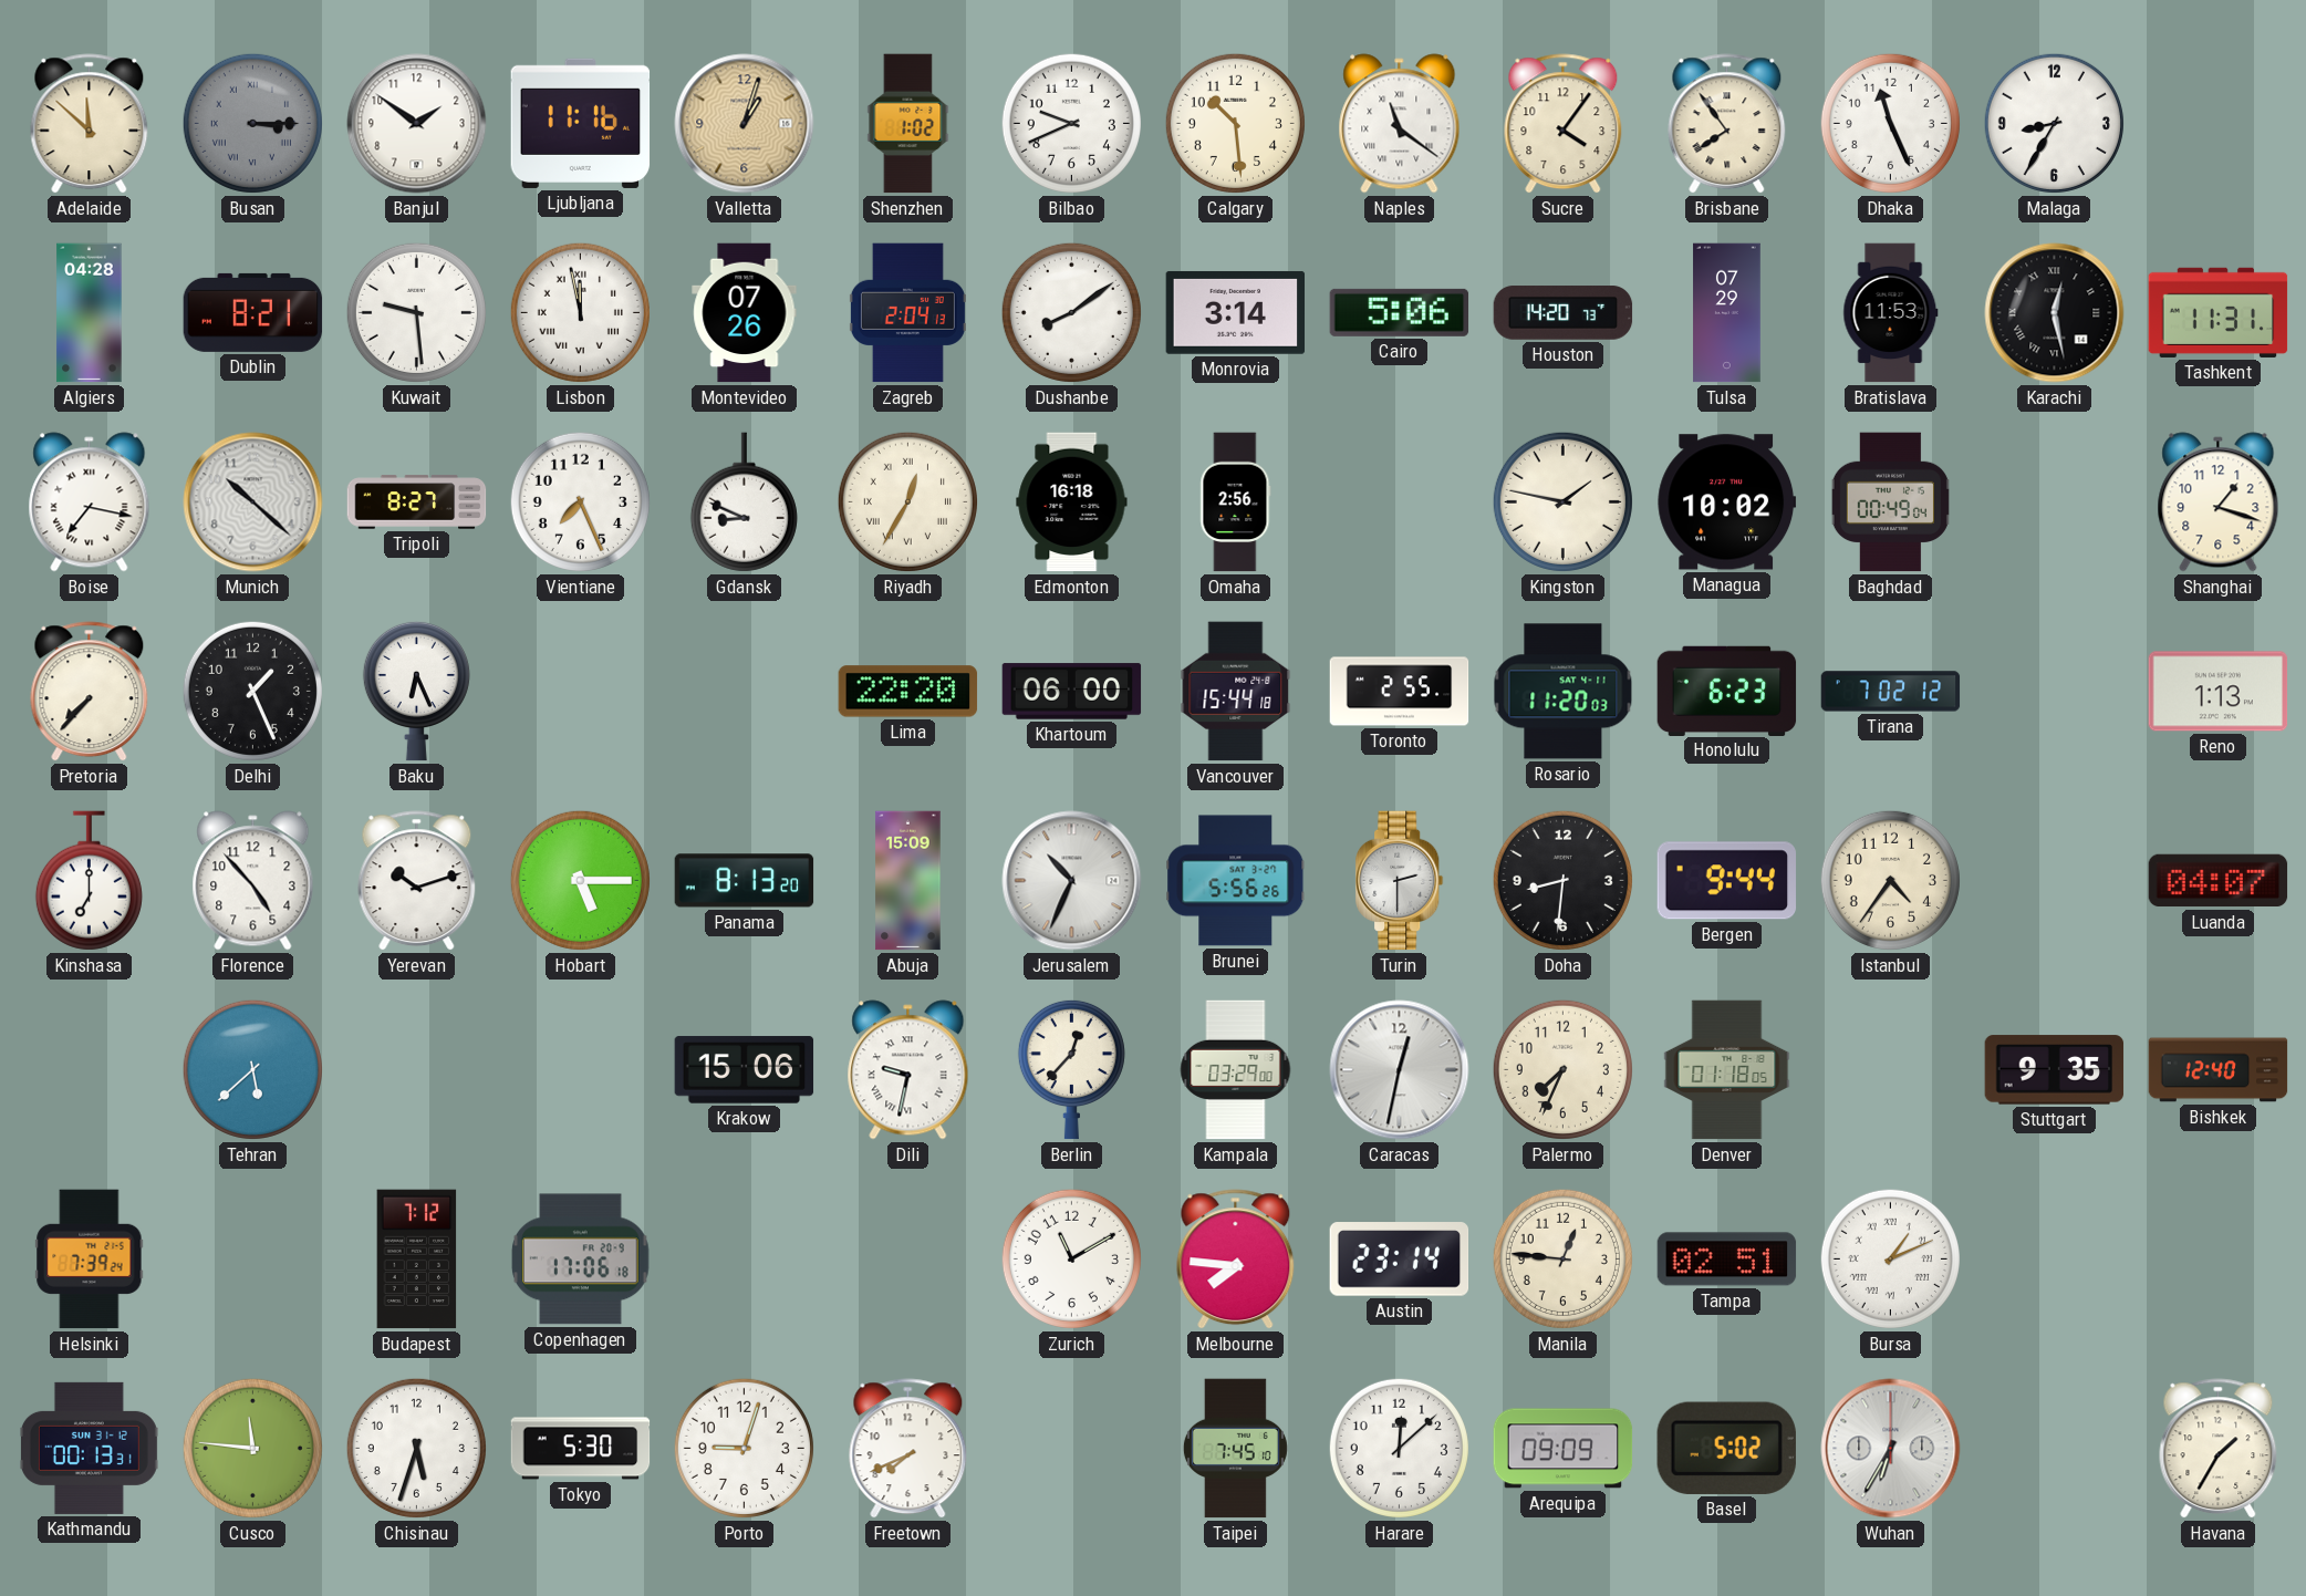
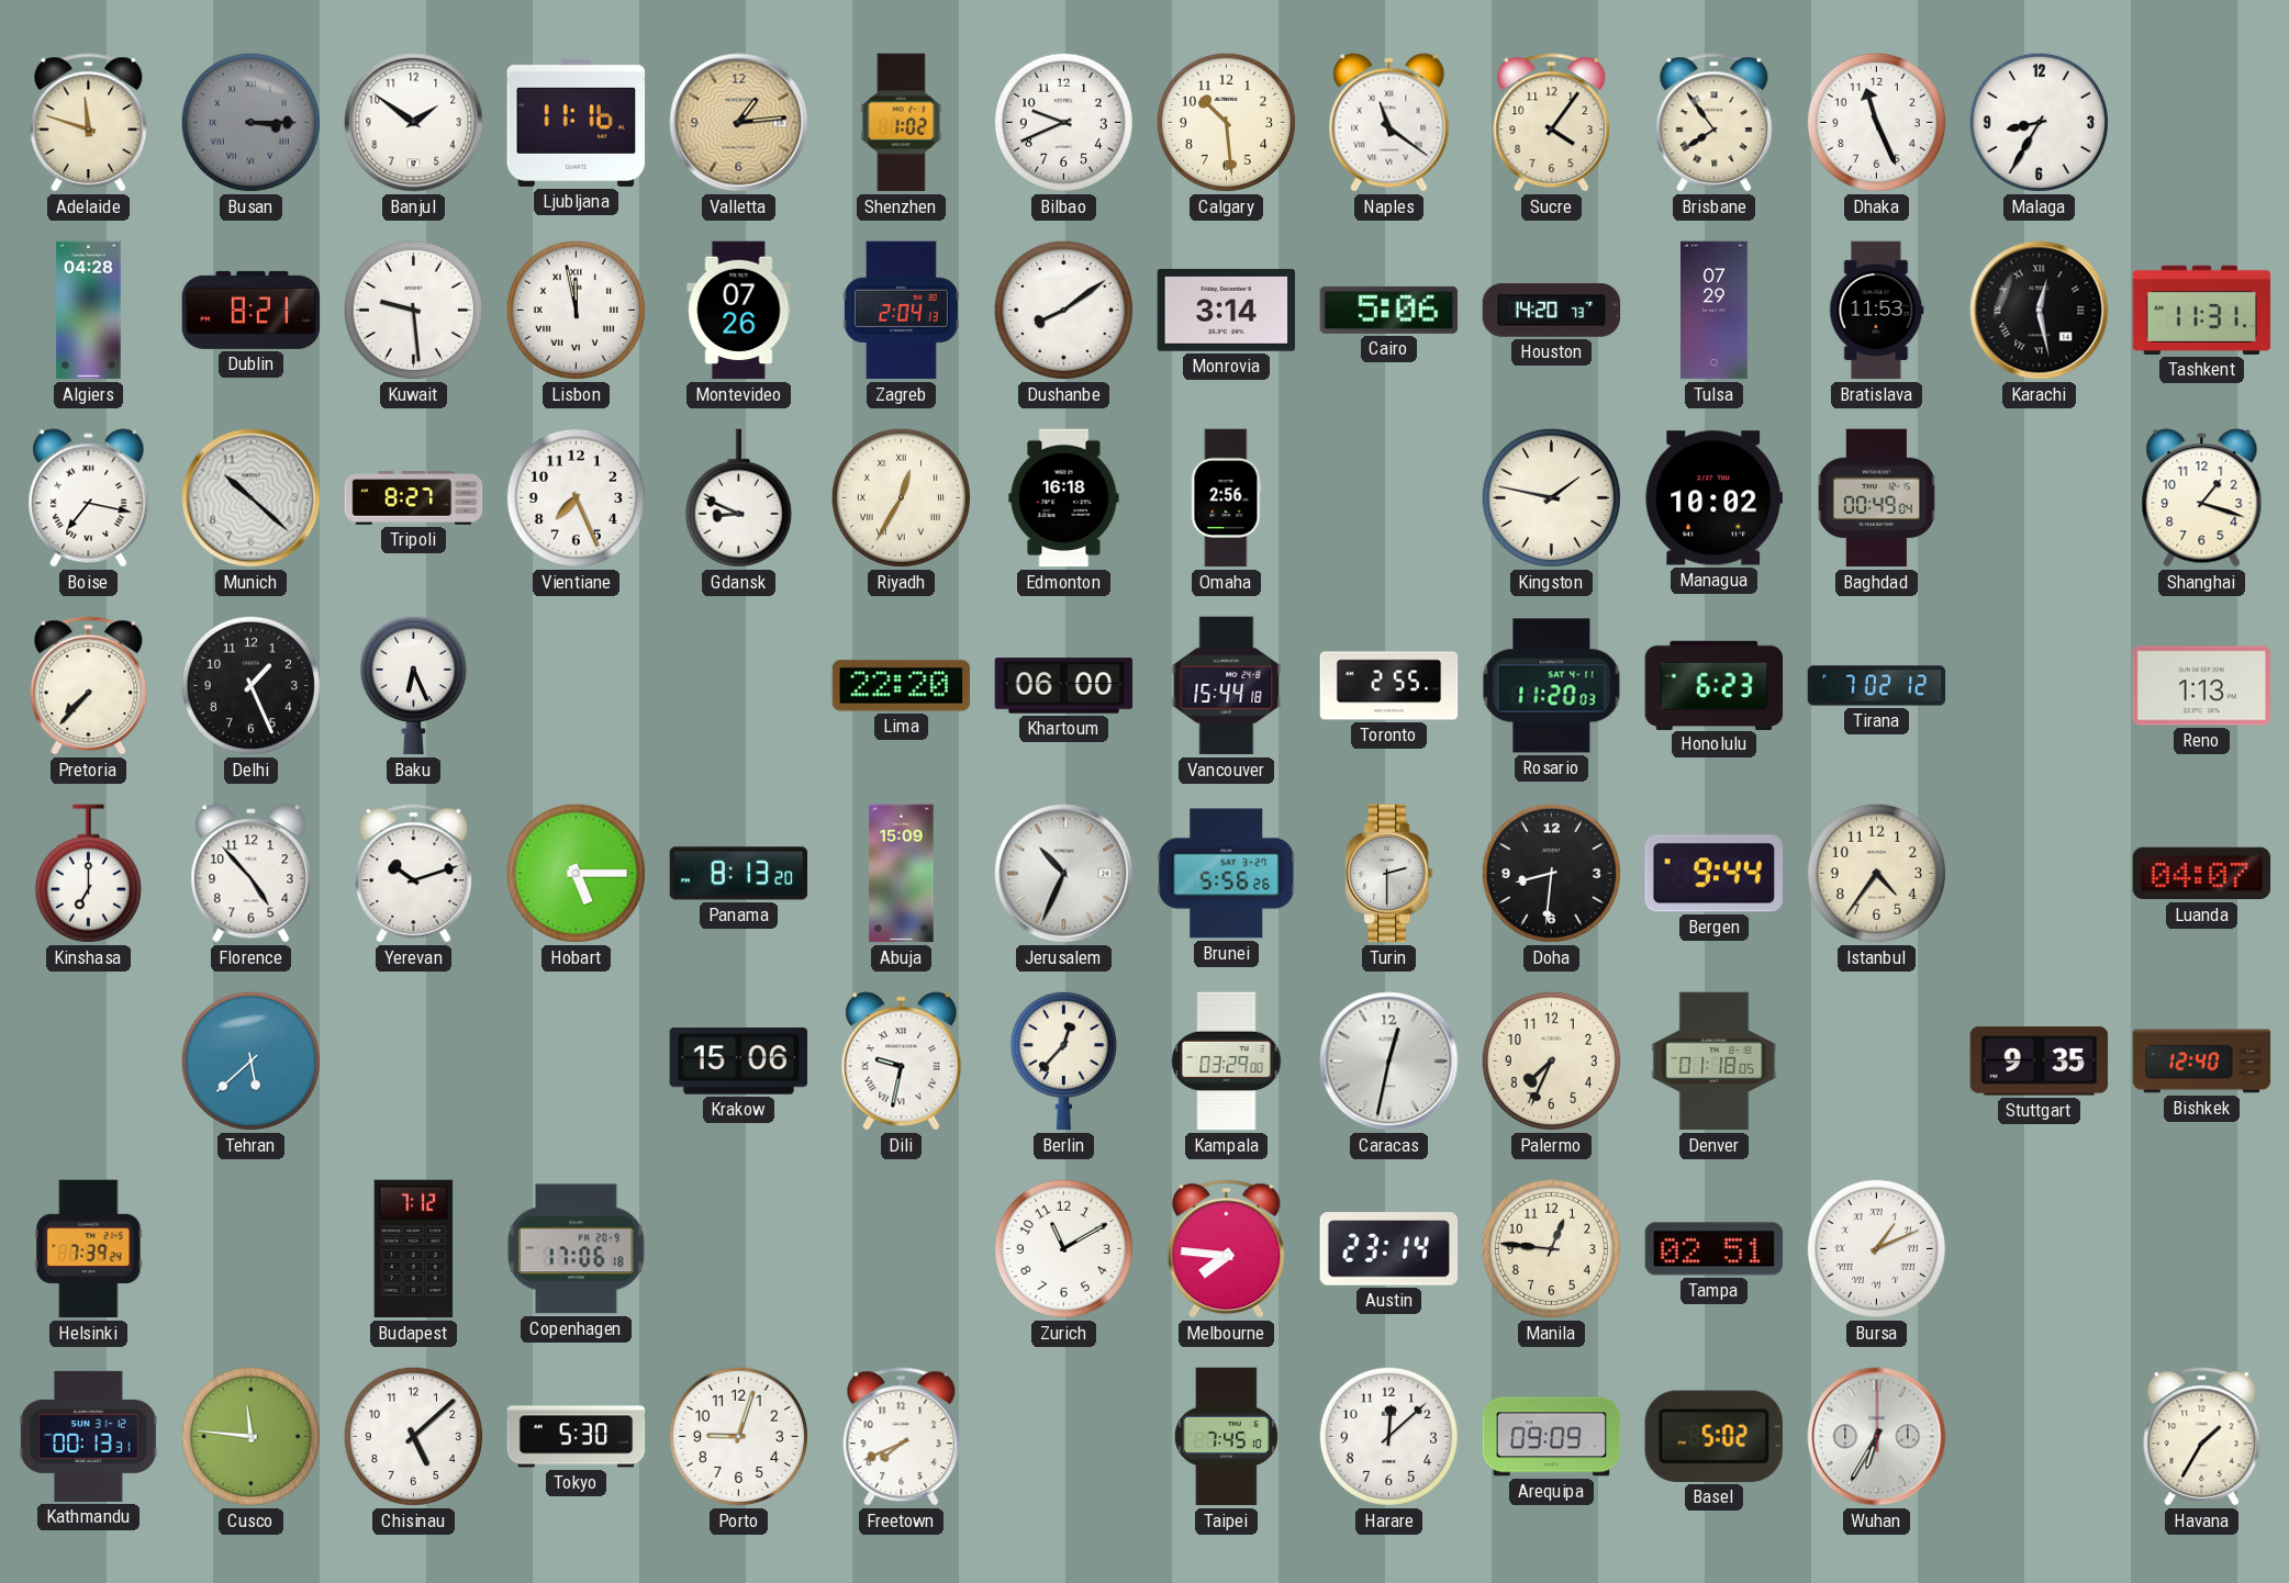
Adelaide: 11:52 -> 11:48 (89, 123)
Valletta: 1:03 -> 1:14 (739, 123)
Chisinau: 5:33 -> 5:08 (413, 1436)
